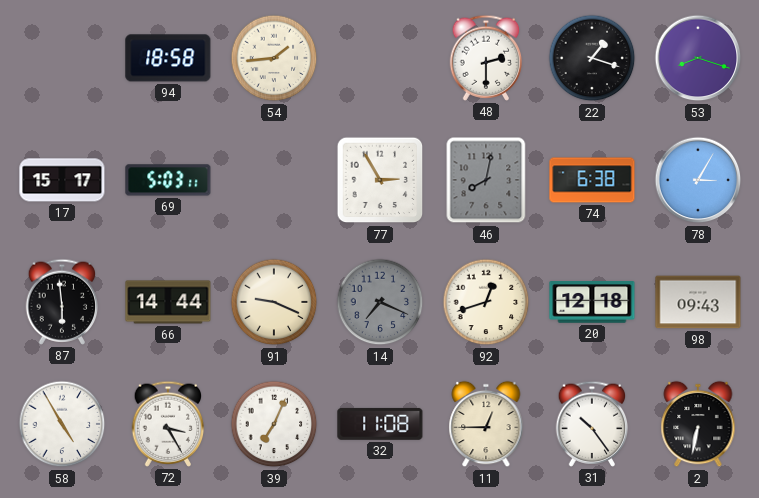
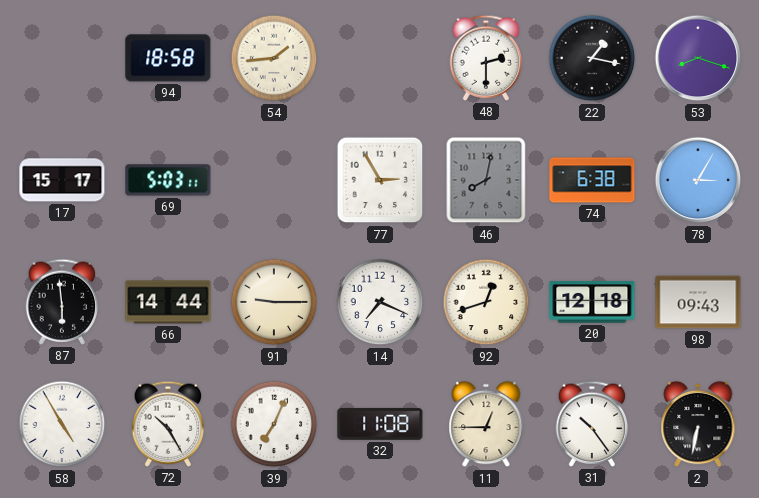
22: 1:18 -> 1:17 (592, 58)
91: 9:19 -> 9:15 (274, 302)
14 dial: grey -> white (380, 302)
72: 3:25 -> 10:25 (168, 424)
